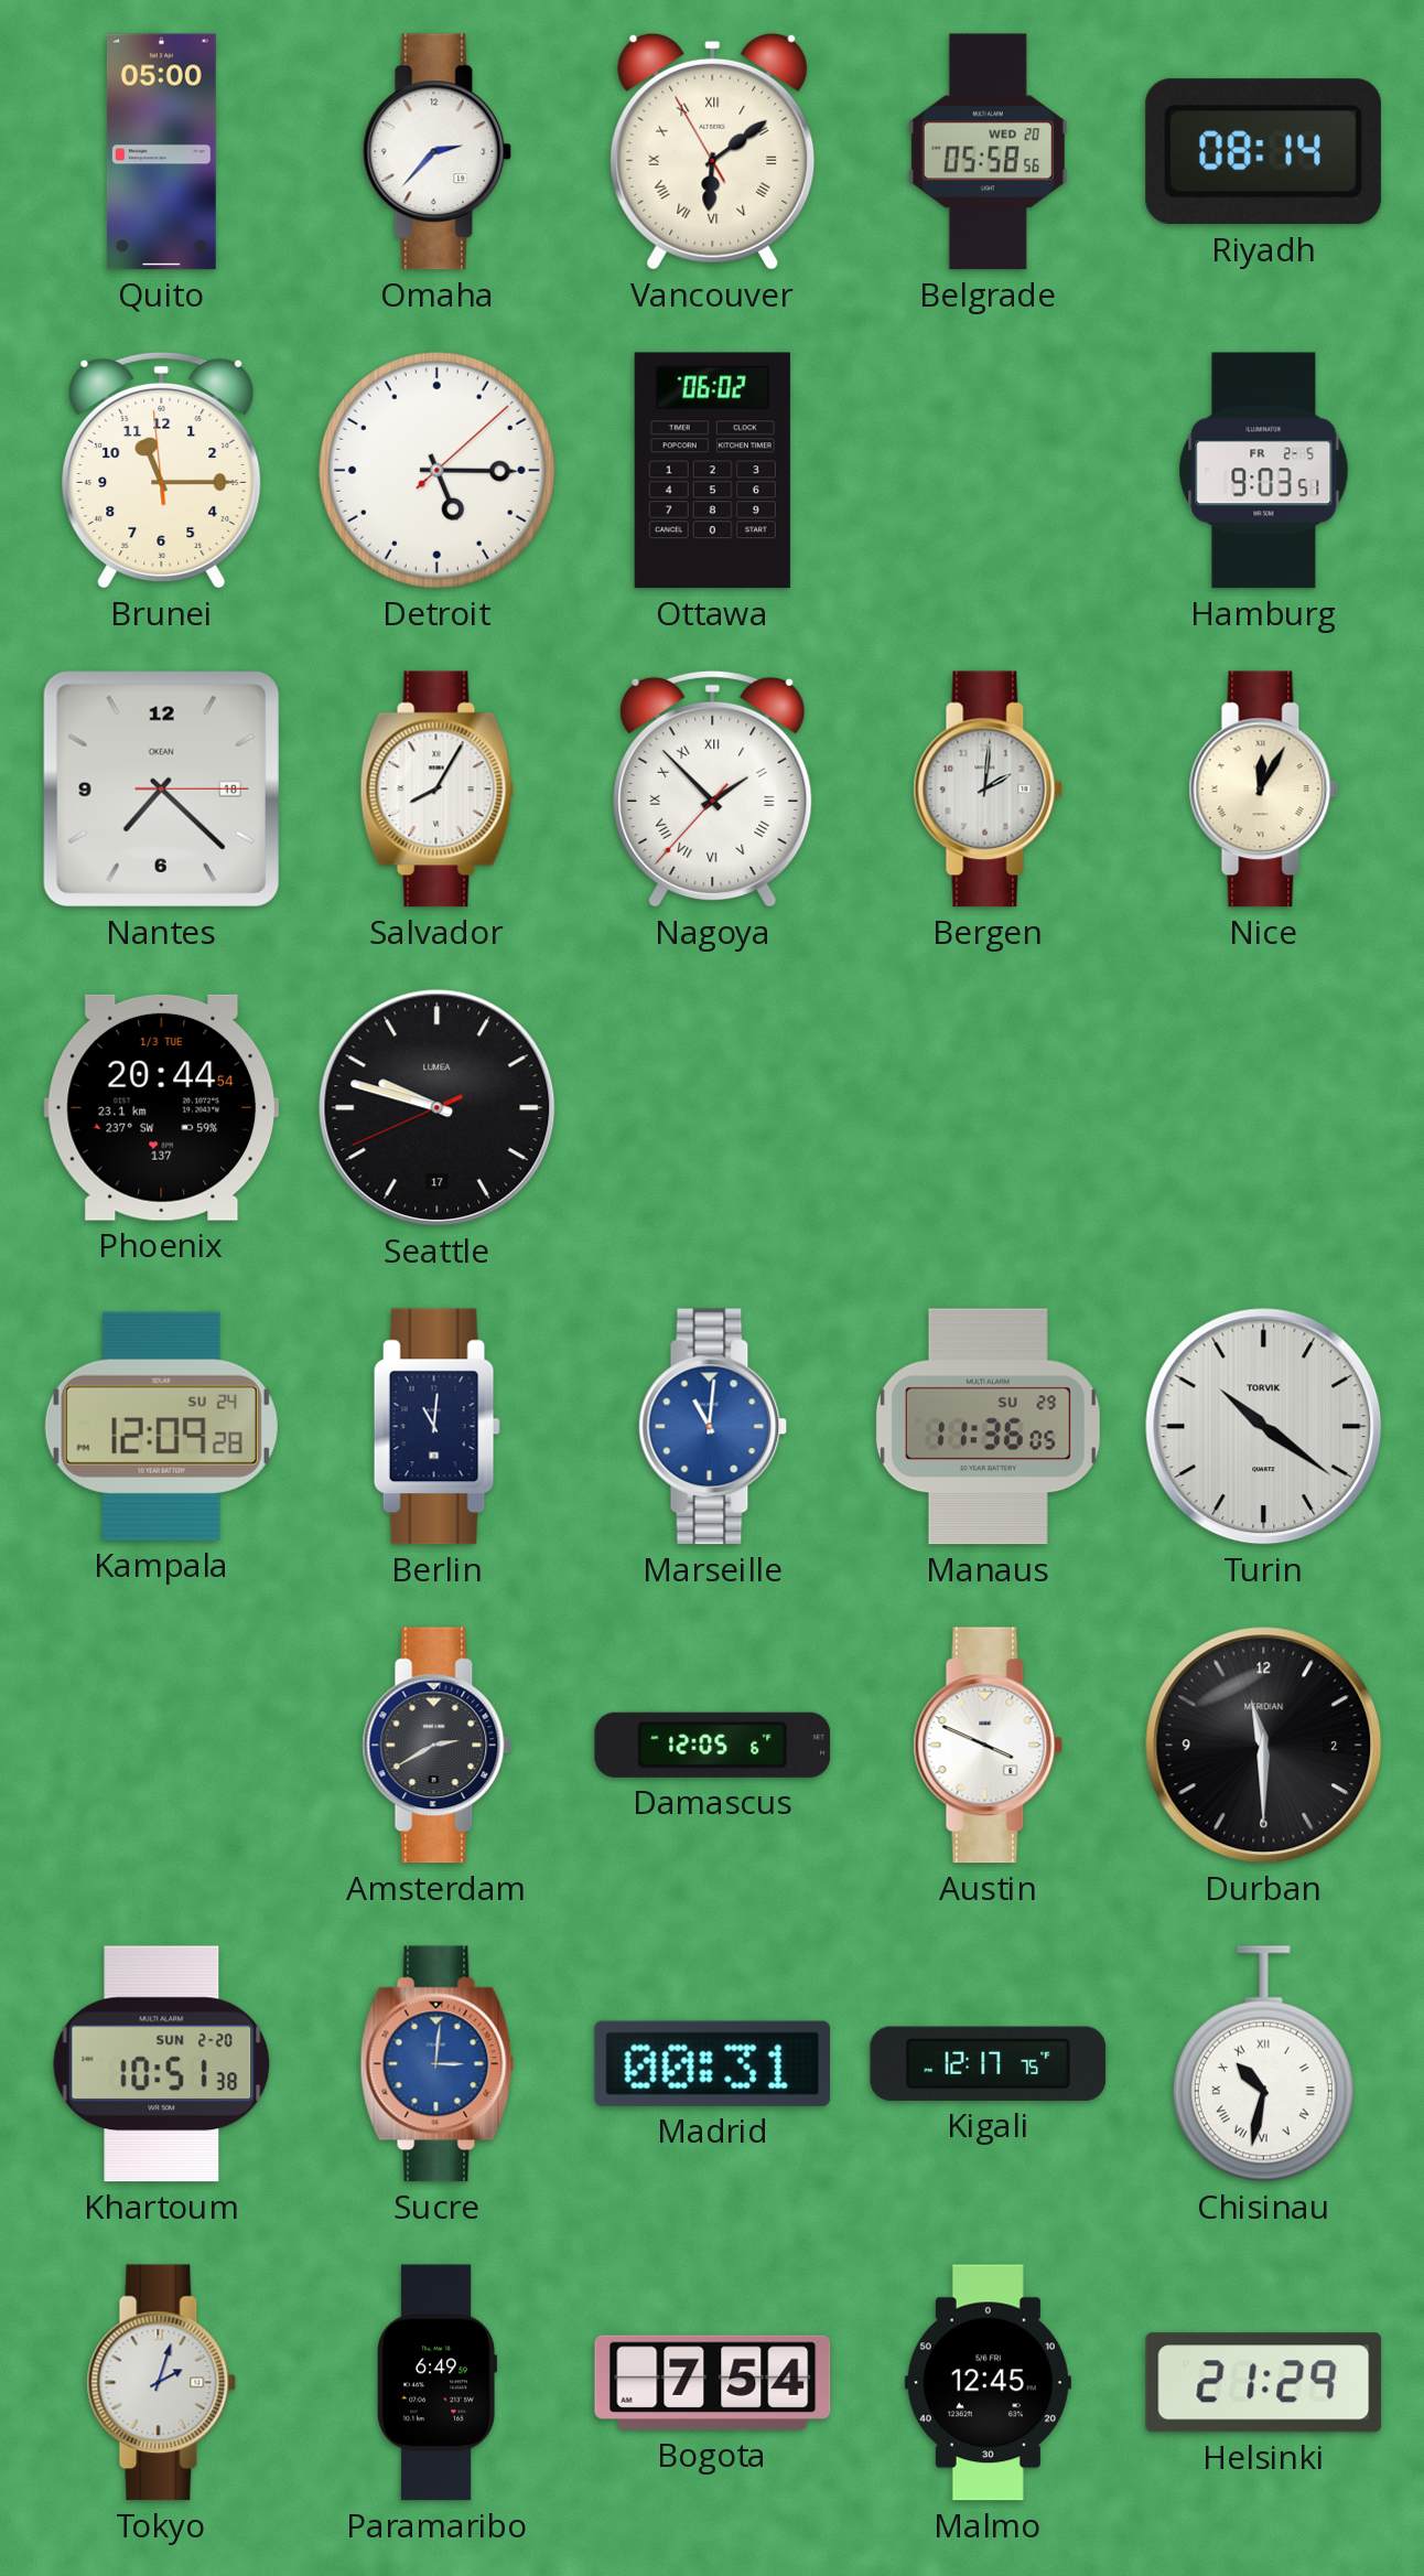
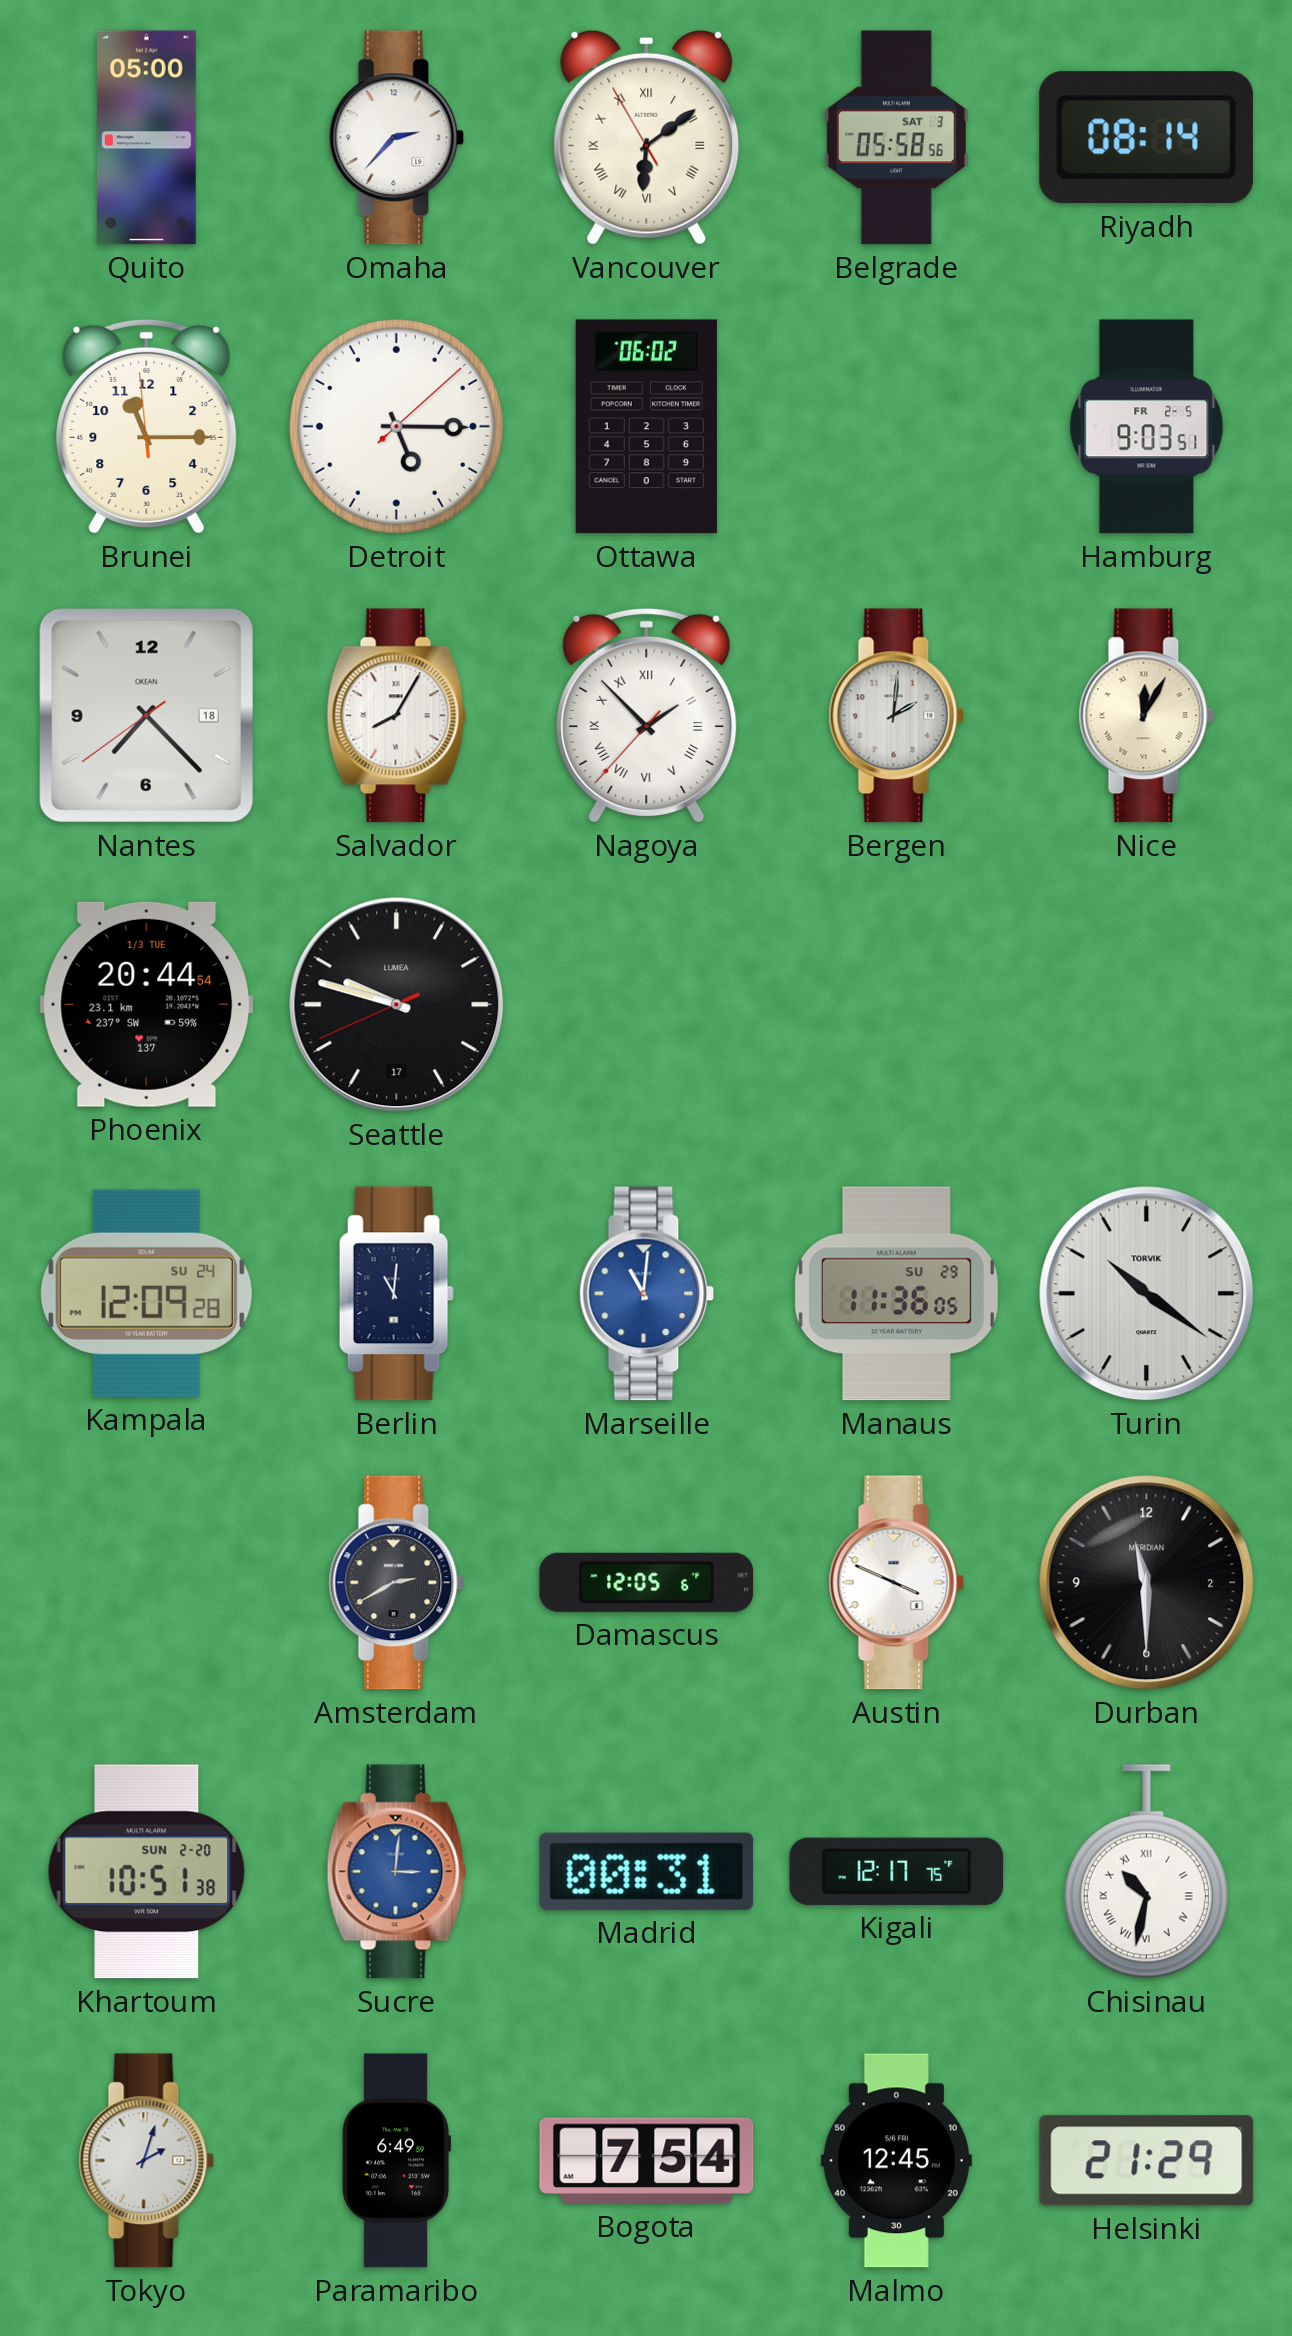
Belgrade date: WED 20 -> SAT 3 (896, 138)
Nantes: 7:22:15 -> 7:22:39 (146, 715)
